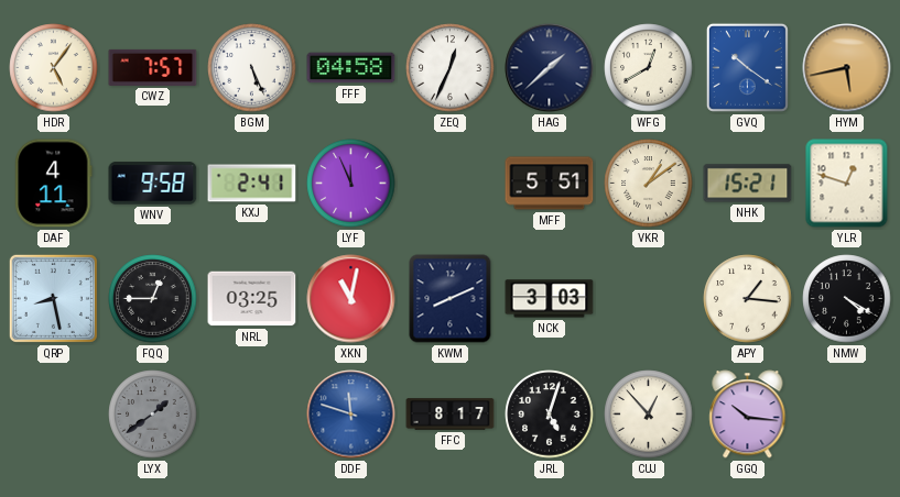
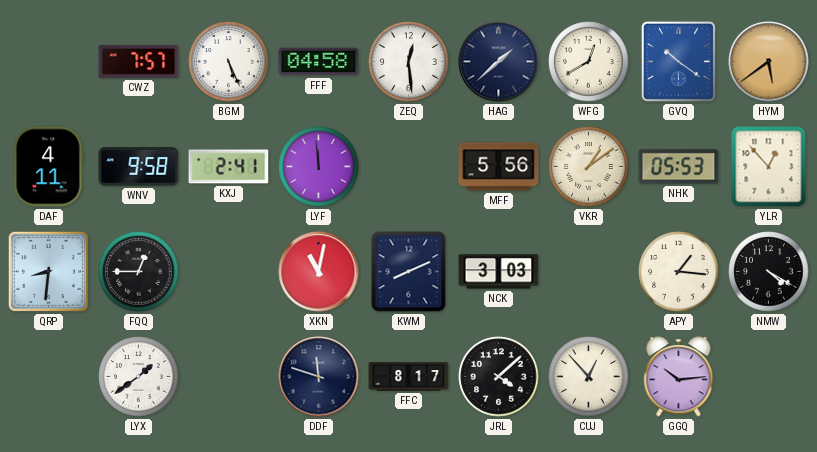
HDR: 5:06 -> none (54, 68)
ZEQ: 12:34 -> 12:29 (409, 62)
HYM: 5:43 -> 5:39 (769, 62)
LYF: 11:56 -> 11:59 (319, 167)
MFF: 5:51 -> 5:56 (499, 167)
NHK: 15:21 -> 05:53 (679, 167)
YLR: 12:48 -> 12:53 (769, 167)
QRP: 8:28 -> 8:31 (48, 271)
NRL: 03:25 -> none (252, 299)
LYX dial: grey -> white (139, 377)
DDF dial: blue -> navy (319, 377)
JRL: 5:03 -> 4:08 (499, 377)
GGQ: 10:16 -> 10:14 (679, 377)
